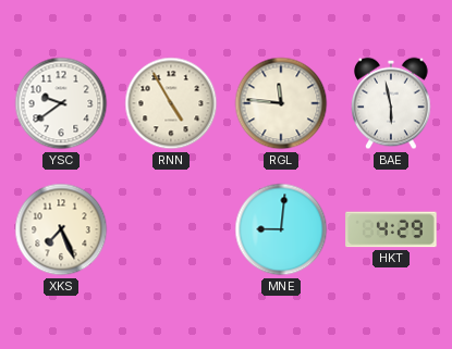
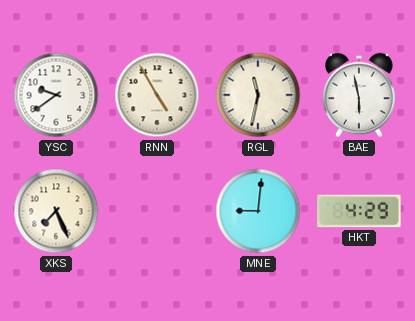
RGL: 11:46 -> 11:32 (258, 95)
